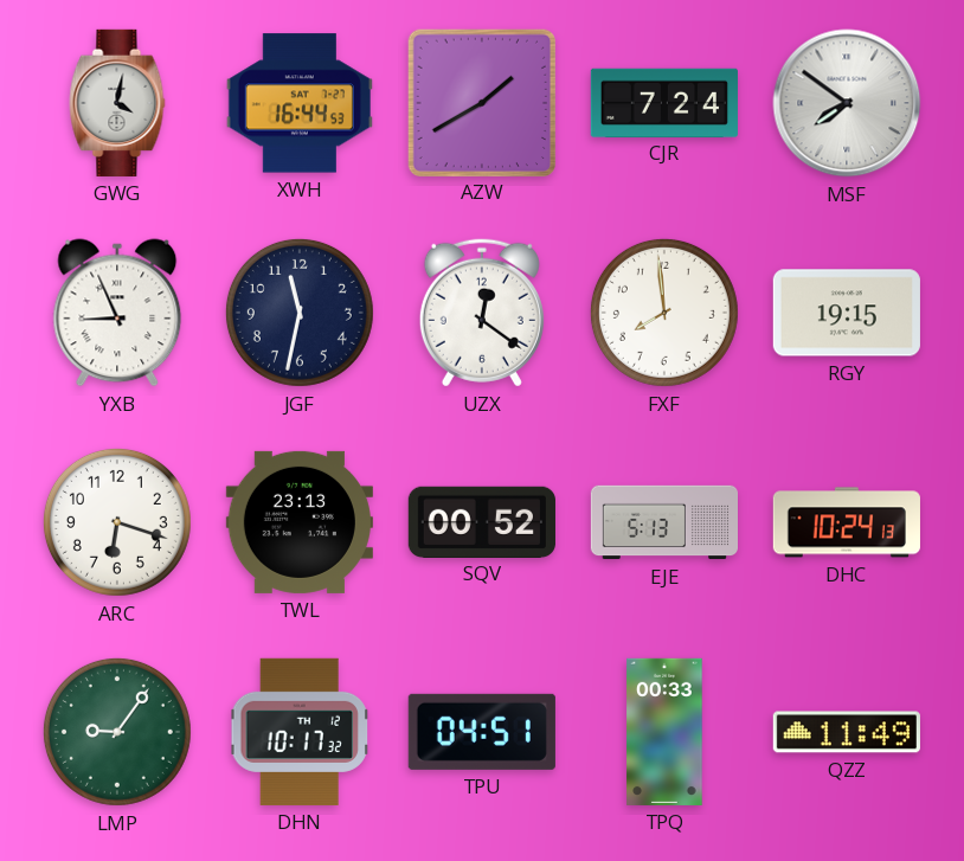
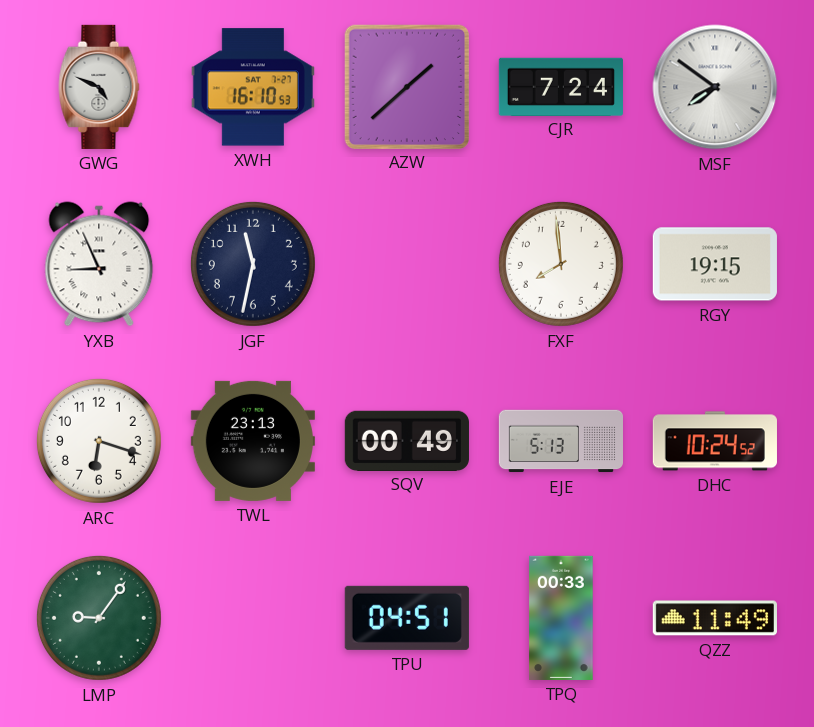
GWG: 4:02 -> 4:49 (99, 87)
XWH: 16:44 -> 16:10 (253, 87)
AZW: 1:40 -> 1:38 (406, 86)
UZX: 12:21 -> none (482, 313)
SQV: 00:52 -> 00:49 (407, 440)
DHC: 10:24:13 -> 10:24:52 (715, 441)
DHN: 10:17 -> none (300, 732)
